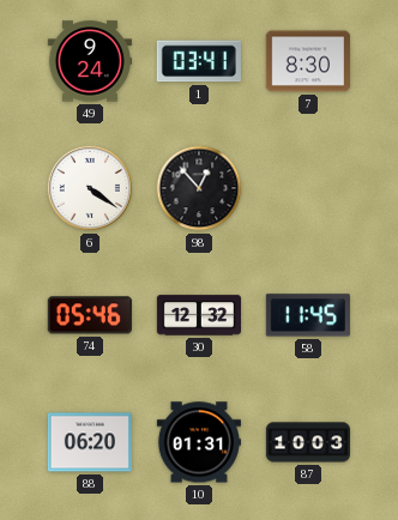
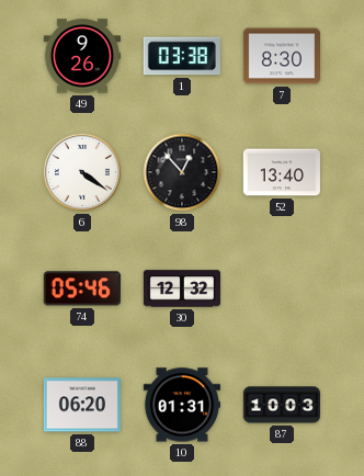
49: 9:24 -> 9:26 (81, 56)
1: 03:41 -> 03:38 (182, 56)
52: none -> 13:40 (281, 172)
58: 11:45 -> none (308, 315)
